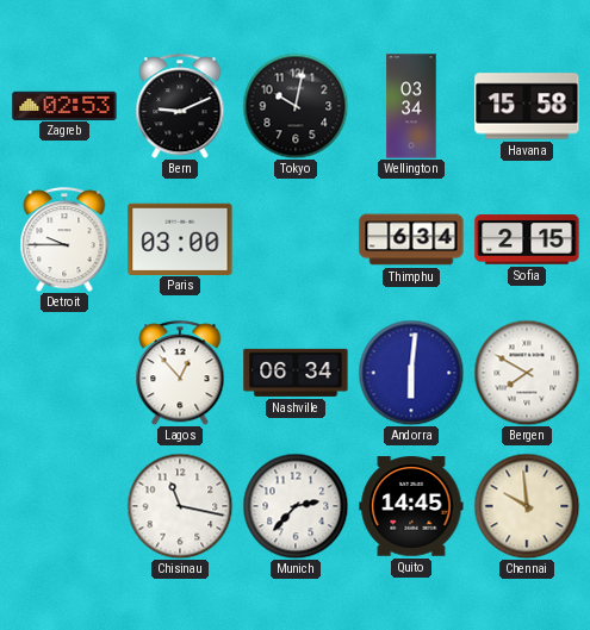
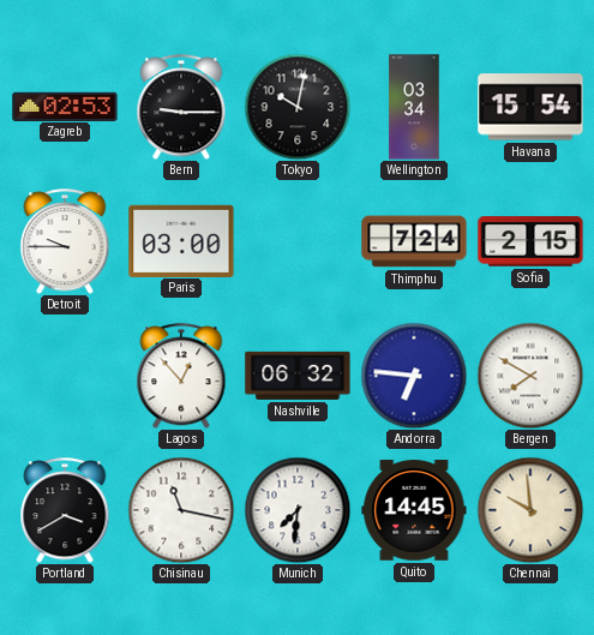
Bern: 9:11 -> 9:15 (181, 107)
Havana: 15:58 -> 15:54 (530, 107)
Thimphu: 6:34 -> 7:24 (414, 241)
Nashville: 06:34 -> 06:32 (298, 376)
Andorra: 6:01 -> 6:46 (414, 376)
Portland: none -> 3:40 (65, 510)
Munich: 2:37 -> 7:31 (298, 510)
